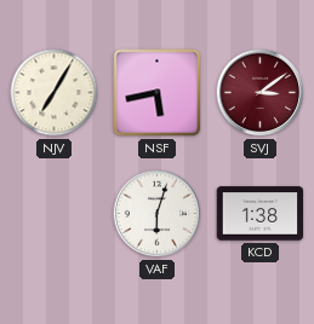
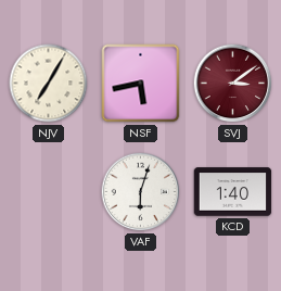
KCD: 1:38 -> 1:40 (233, 192)
